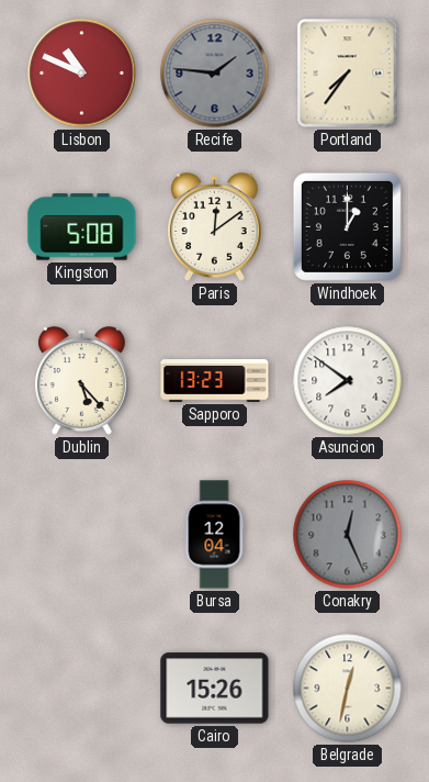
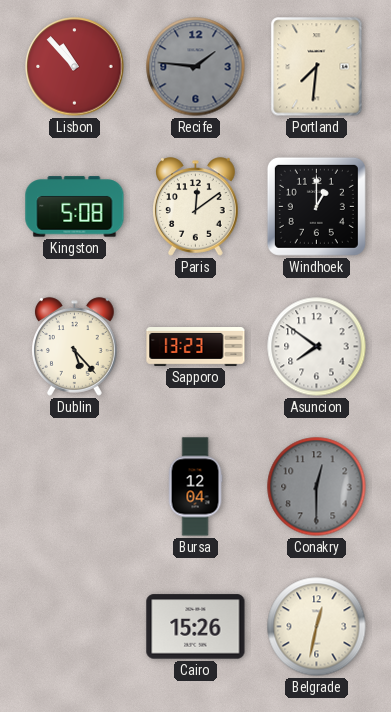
Lisbon: 10:49 -> 10:53 (75, 67)
Portland: 7:36 -> 7:31 (317, 67)
Conakry: 12:26 -> 12:30 (317, 487)
